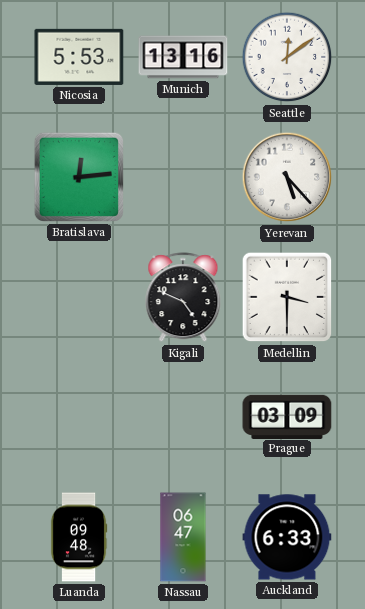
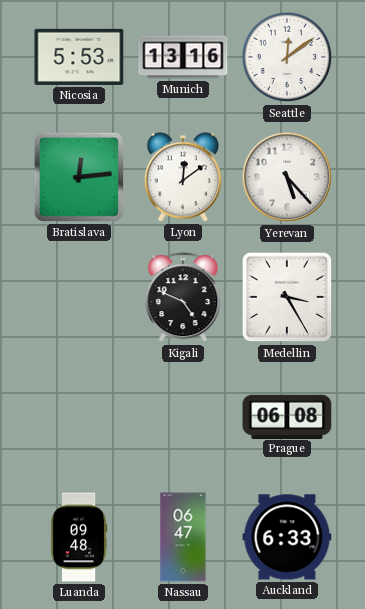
Lyon: none -> 12:09 (183, 177)
Medellin: 3:30 -> 3:25 (287, 297)
Prague: 03:09 -> 06:08 (287, 416)
